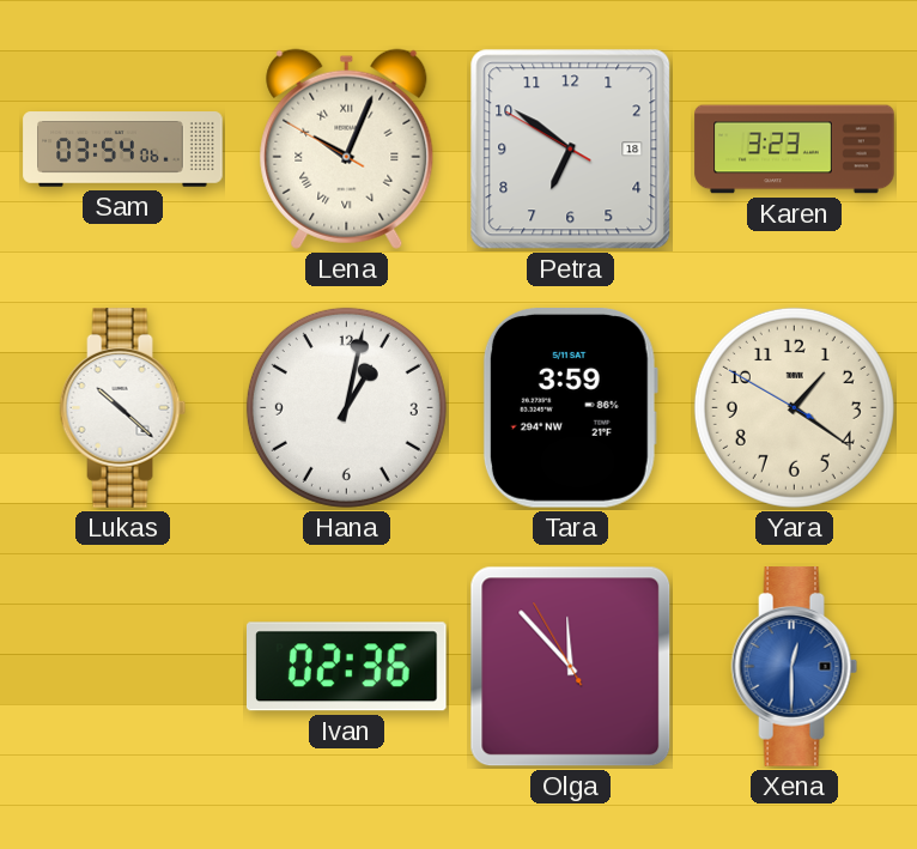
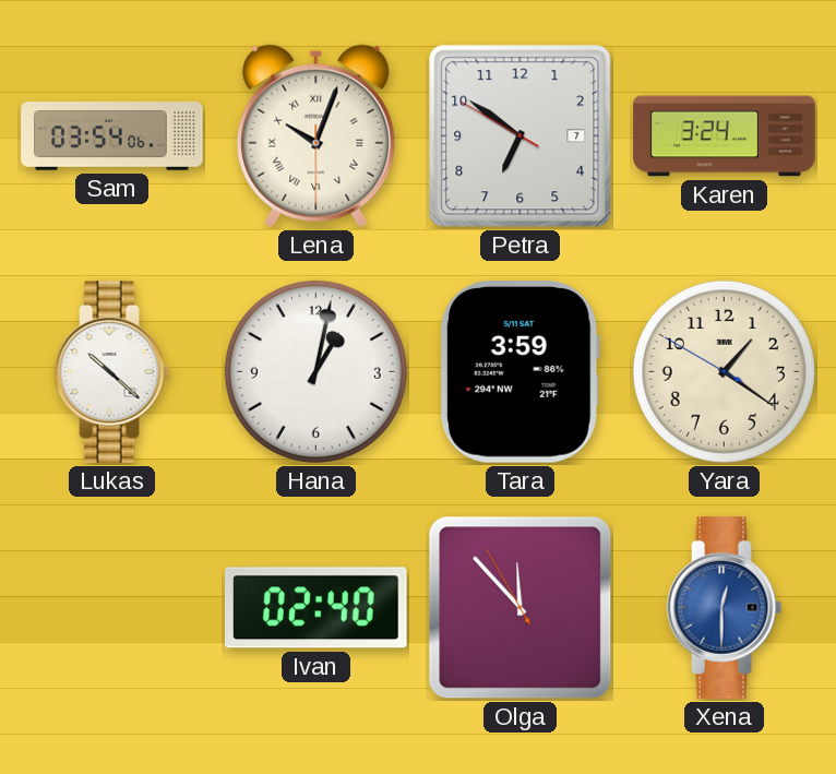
Lena: 10:03:50 -> 10:03:30 (317, 135)
Petra date: 18 -> 7 (521, 136)
Karen: 3:23 -> 3:24 (725, 136)
Ivan: 02:36 -> 02:40 (317, 608)
